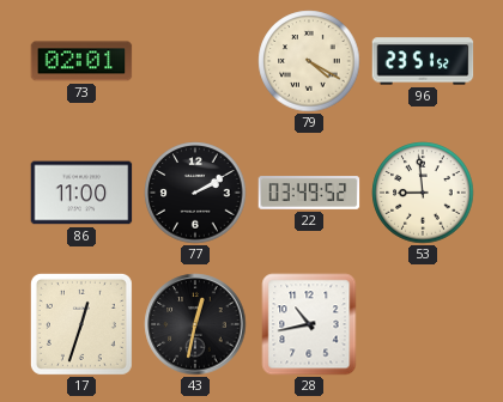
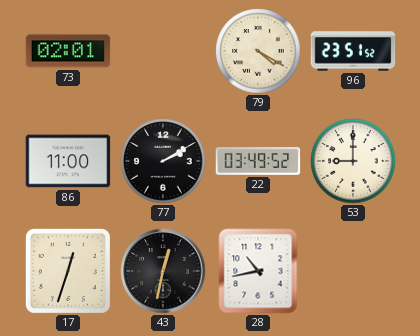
53: 8:59 -> 9:00 (353, 161)
